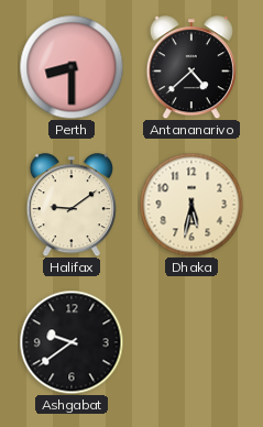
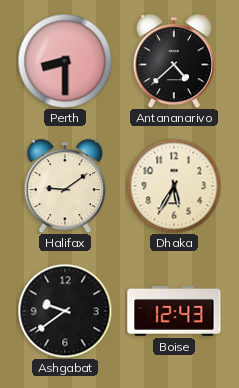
Dhaka: 5:32 -> 5:35 (174, 186)
Boise: none -> 12:43 (174, 311)
